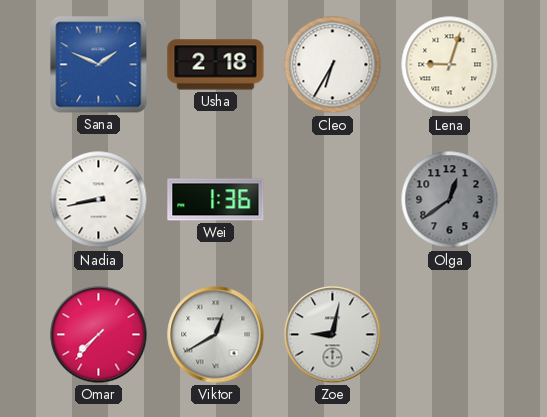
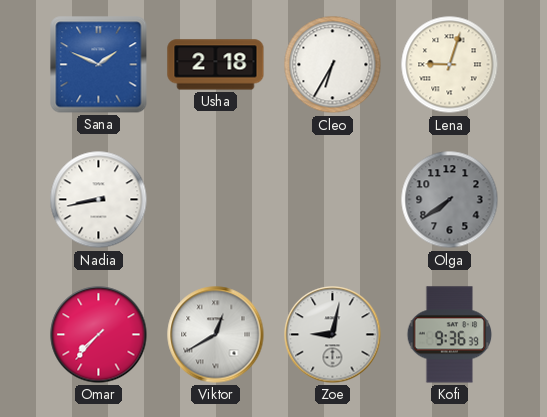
Wei: 1:36 -> none (216, 200)
Olga: 12:39 -> 7:39 (450, 200)
Kofi: none -> 9:36 (450, 335)
